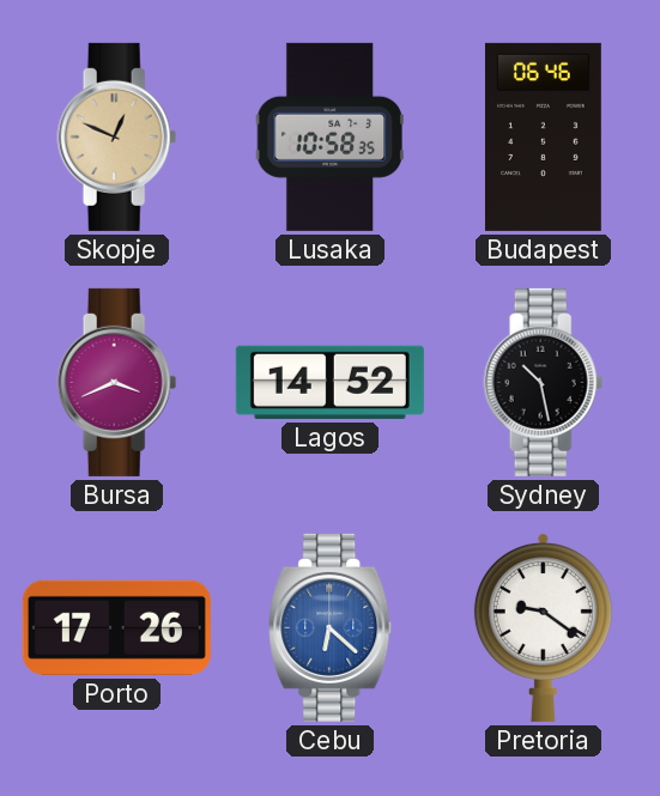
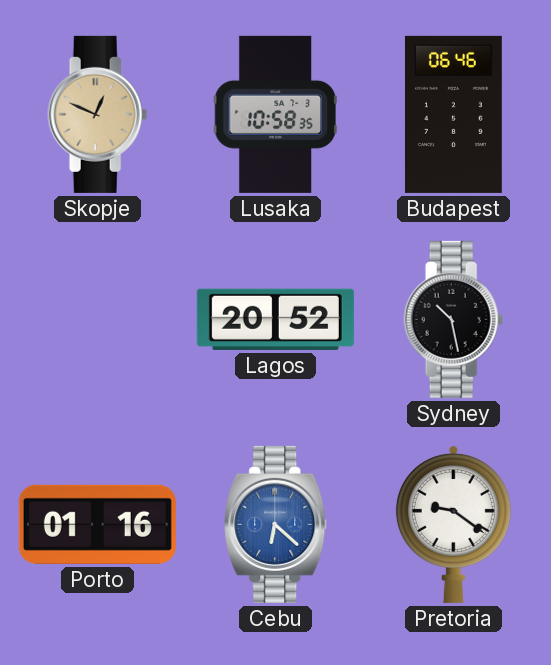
Bursa: 3:41 -> none (117, 382)
Lagos: 14:52 -> 20:52 (275, 319)
Porto: 17:26 -> 01:16 (97, 524)
